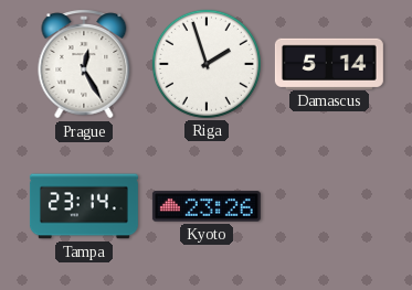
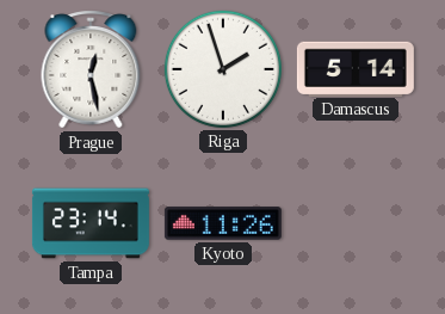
Prague: 12:25 -> 12:28 (91, 69)
Kyoto: 23:26 -> 11:26 (223, 223)
